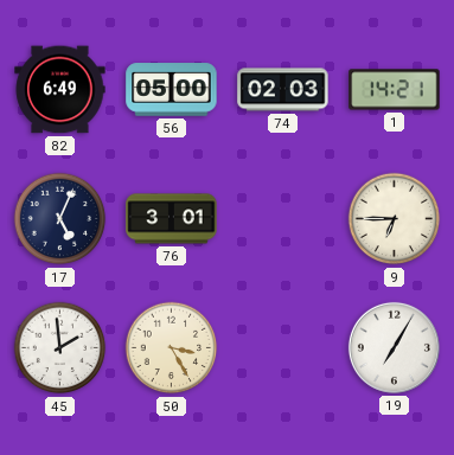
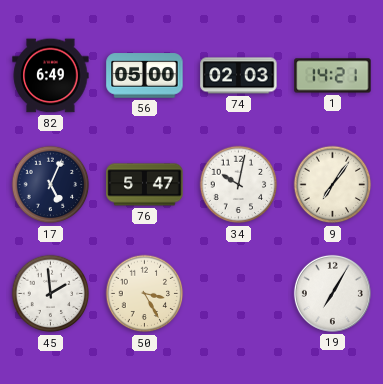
76: 3:01 -> 5:47 (145, 185)
34: none -> 10:02 (239, 185)
9: 6:45 -> 7:06 (333, 185)
